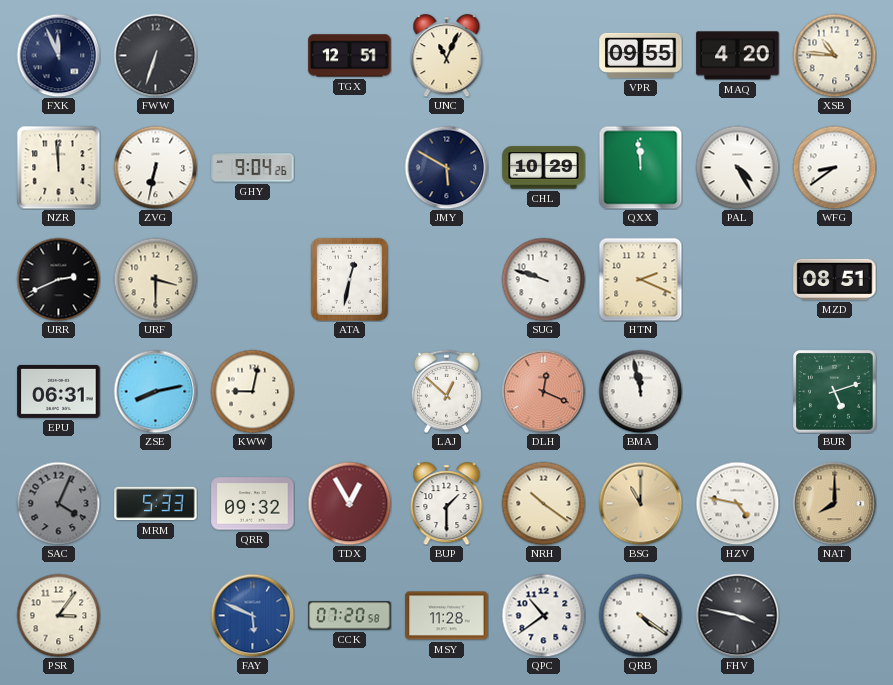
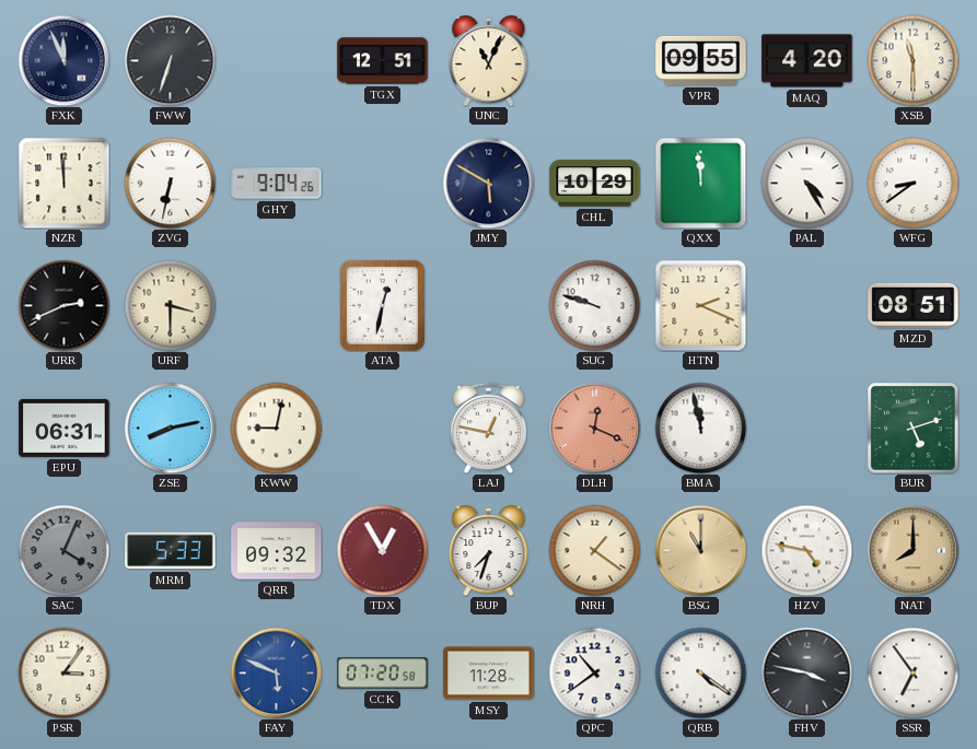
XSB: 10:46 -> 11:30 (912, 60)
LAJ: 12:52 -> 12:47 (488, 428)
BUP: 1:30 -> 7:33 (489, 551)
NRH: 10:21 -> 1:21 (594, 550)
SSR: none -> 6:54 (912, 672)
